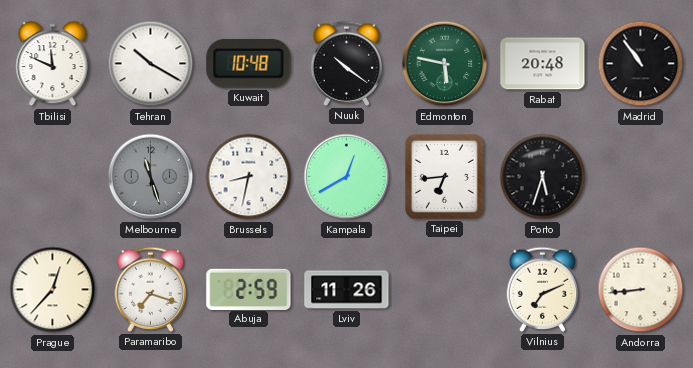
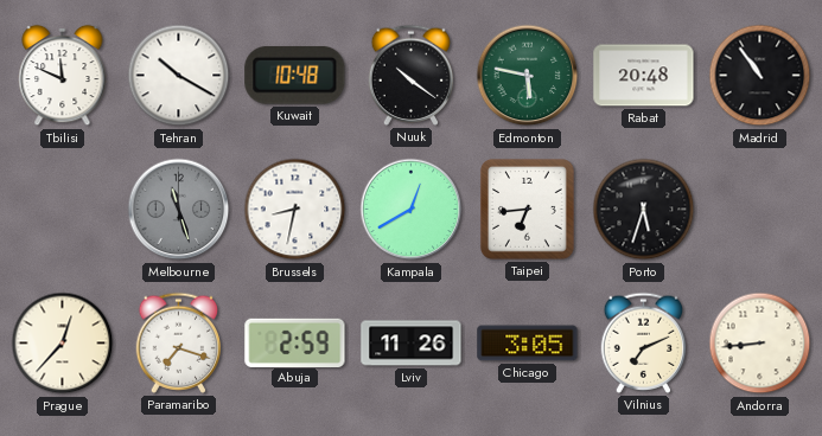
Chicago: none -> 3:05 (528, 344)
